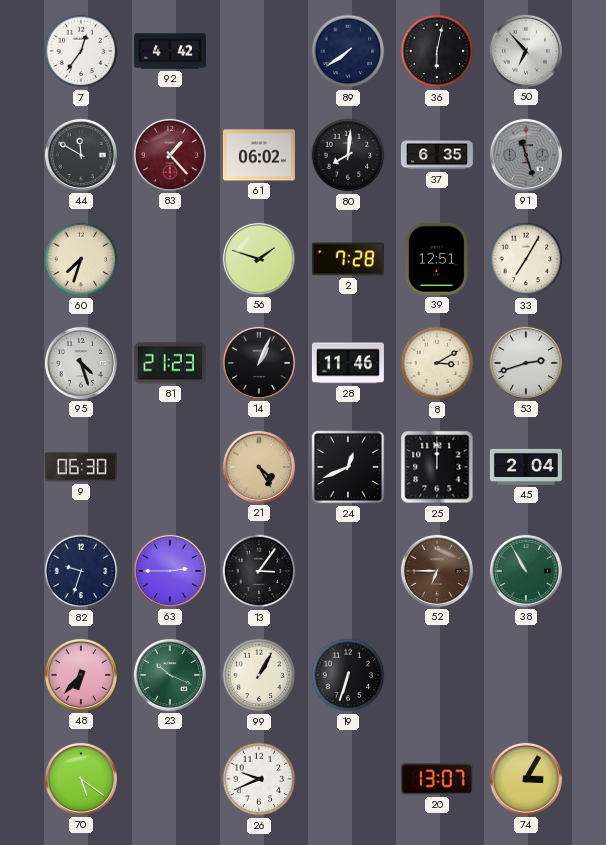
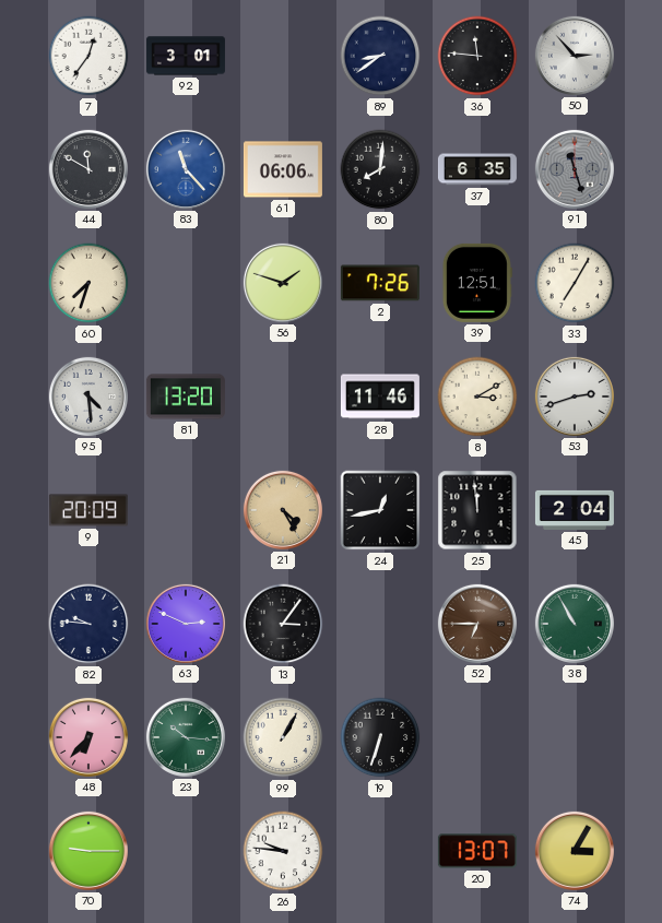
92: 4:42 -> 3:01 (186, 56)
89: 7:39 -> 8:39 (380, 56)
36: 6:02 -> 11:46 (477, 56)
50: 6:53 -> 2:53 (575, 56)
83: 1:23 -> 11:23 (186, 169)
83 dial: burgundy -> blue (186, 169)
61: 06:02 -> 06:06 (283, 169)
2: 7:28 -> 7:26 (380, 283)
95: 4:27 -> 4:29 (88, 397)
81: 21:23 -> 13:20 (186, 397)
14: 1:04 -> none (259, 363)
9: 06:30 -> 20:09 (88, 510)
24: 12:41 -> 12:43 (380, 510)
25: 12:00 -> 11:59 (477, 510)
82: 9:33 -> 9:46 (88, 624)
63: 2:45 -> 2:49 (186, 624)
23: 10:19 -> 10:16 (186, 737)
70: 5:21 -> 9:15 (88, 851)
26: 9:41 -> 9:46 (283, 851)
